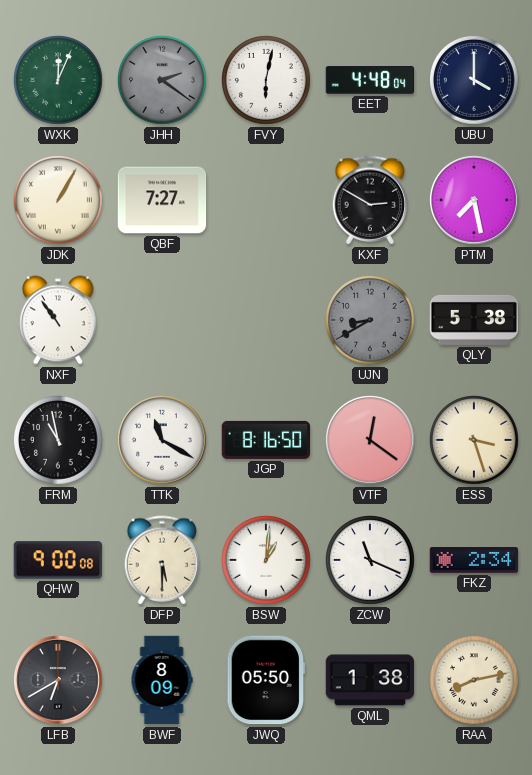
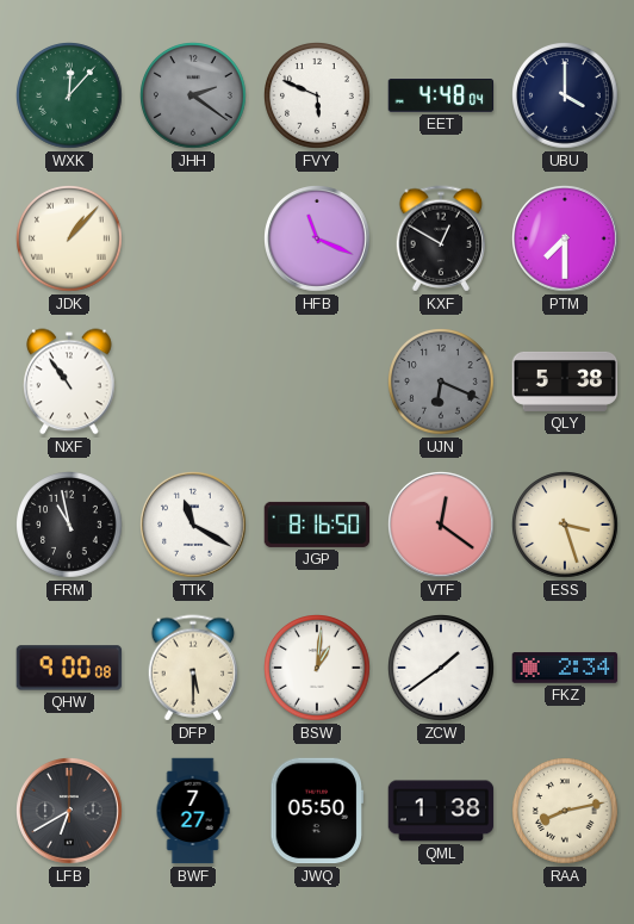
WXK: 12:04 -> 12:07 (70, 97)
FVY: 6:02 -> 5:49 (318, 97)
JDK: 1:05 -> 1:07 (70, 240)
QBF: 7:27 -> none (162, 200)
HFB: none -> 11:19 (318, 240)
KXF: 2:50 -> 12:50 (441, 238)
PTM: 7:28 -> 7:30 (566, 240)
UJN: 8:40 -> 6:19 (442, 383)
ZCW: 11:19 -> 1:39 (442, 669)
BWF: 8:09 -> 7:27 (193, 811)
